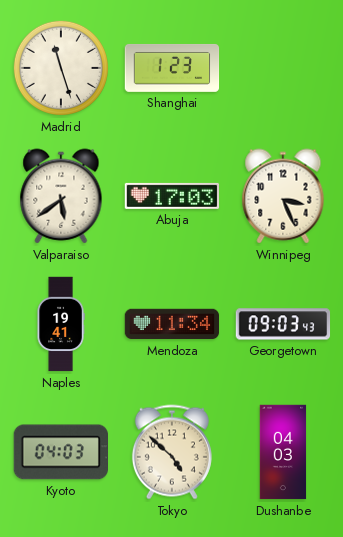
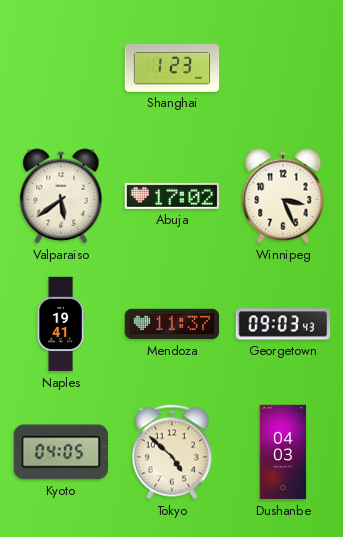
Madrid: 11:27 -> none (61, 68)
Abuja: 17:03 -> 17:02 (172, 196)
Mendoza: 11:34 -> 11:37 (172, 324)
Kyoto: 04:03 -> 04:05 (60, 452)
